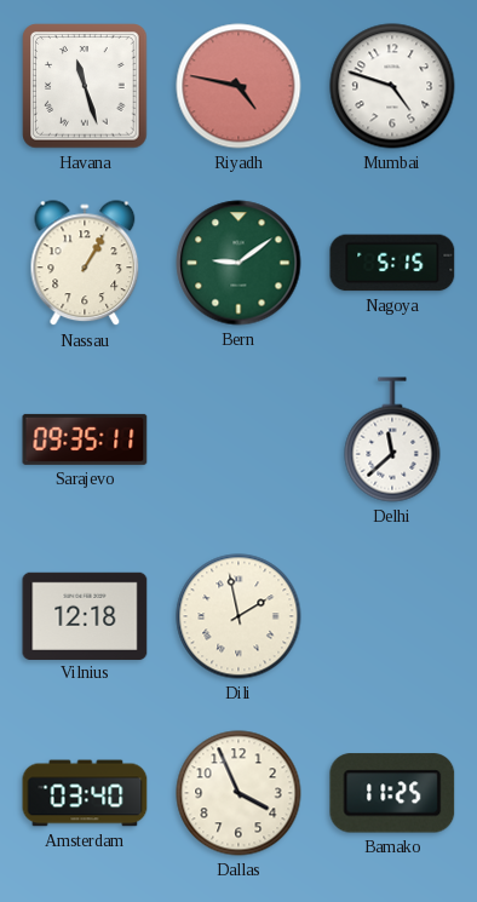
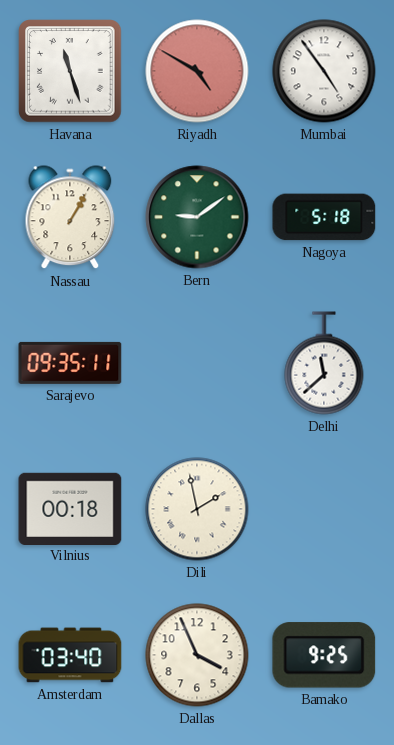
Riyadh: 4:47 -> 4:50 (197, 71)
Mumbai: 4:48 -> 4:54 (324, 71)
Nagoya: 5:15 -> 5:18 (324, 217)
Vilnius: 12:18 -> 00:18 (70, 508)
Bamako: 11:25 -> 9:25 (324, 655)
